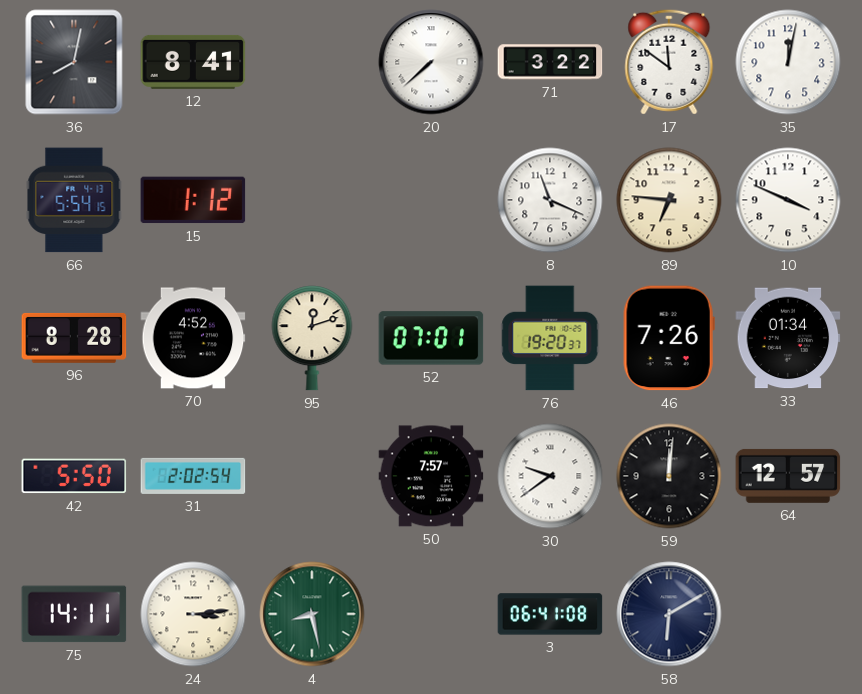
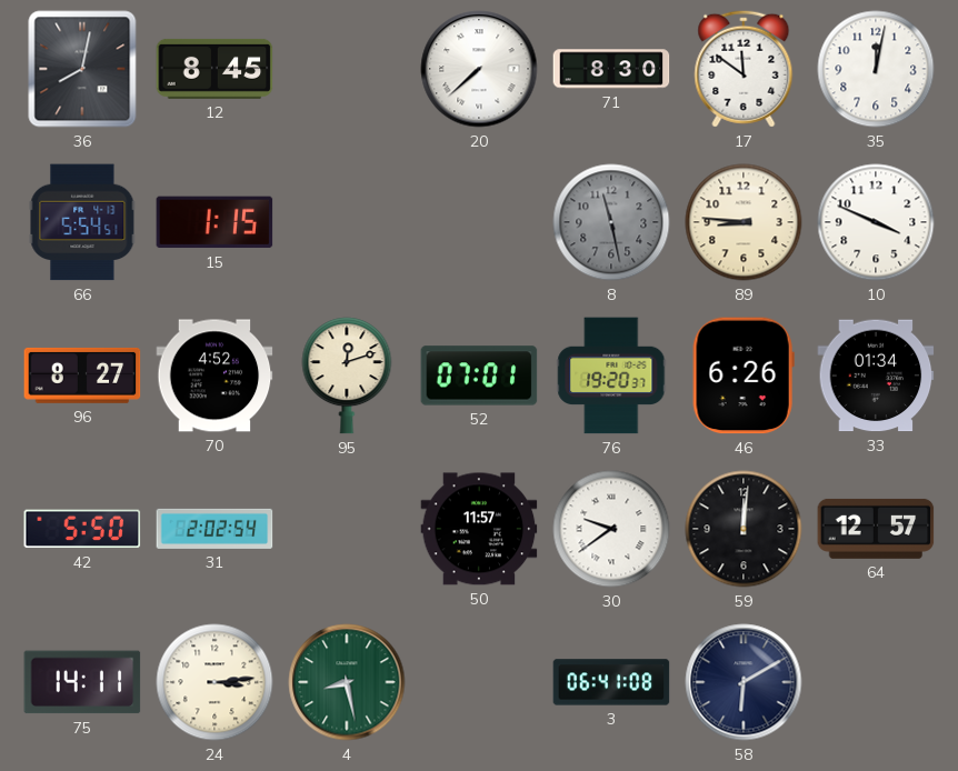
12: 8:41 -> 8:45 (214, 69)
71: 3:22 -> 8:30 (611, 69)
66: 5:54:15 -> 5:54:51 (82, 222)
15: 1:12 -> 1:15 (214, 222)
8: 11:19 -> 11:28 (611, 222)
8 dial: white -> grey (611, 222)
89: 6:46 -> 8:46 (744, 222)
96: 8:28 -> 8:27 (82, 376)
46: 7:26 -> 6:26 (744, 376)
50: 7:57 -> 11:57 (479, 529)
